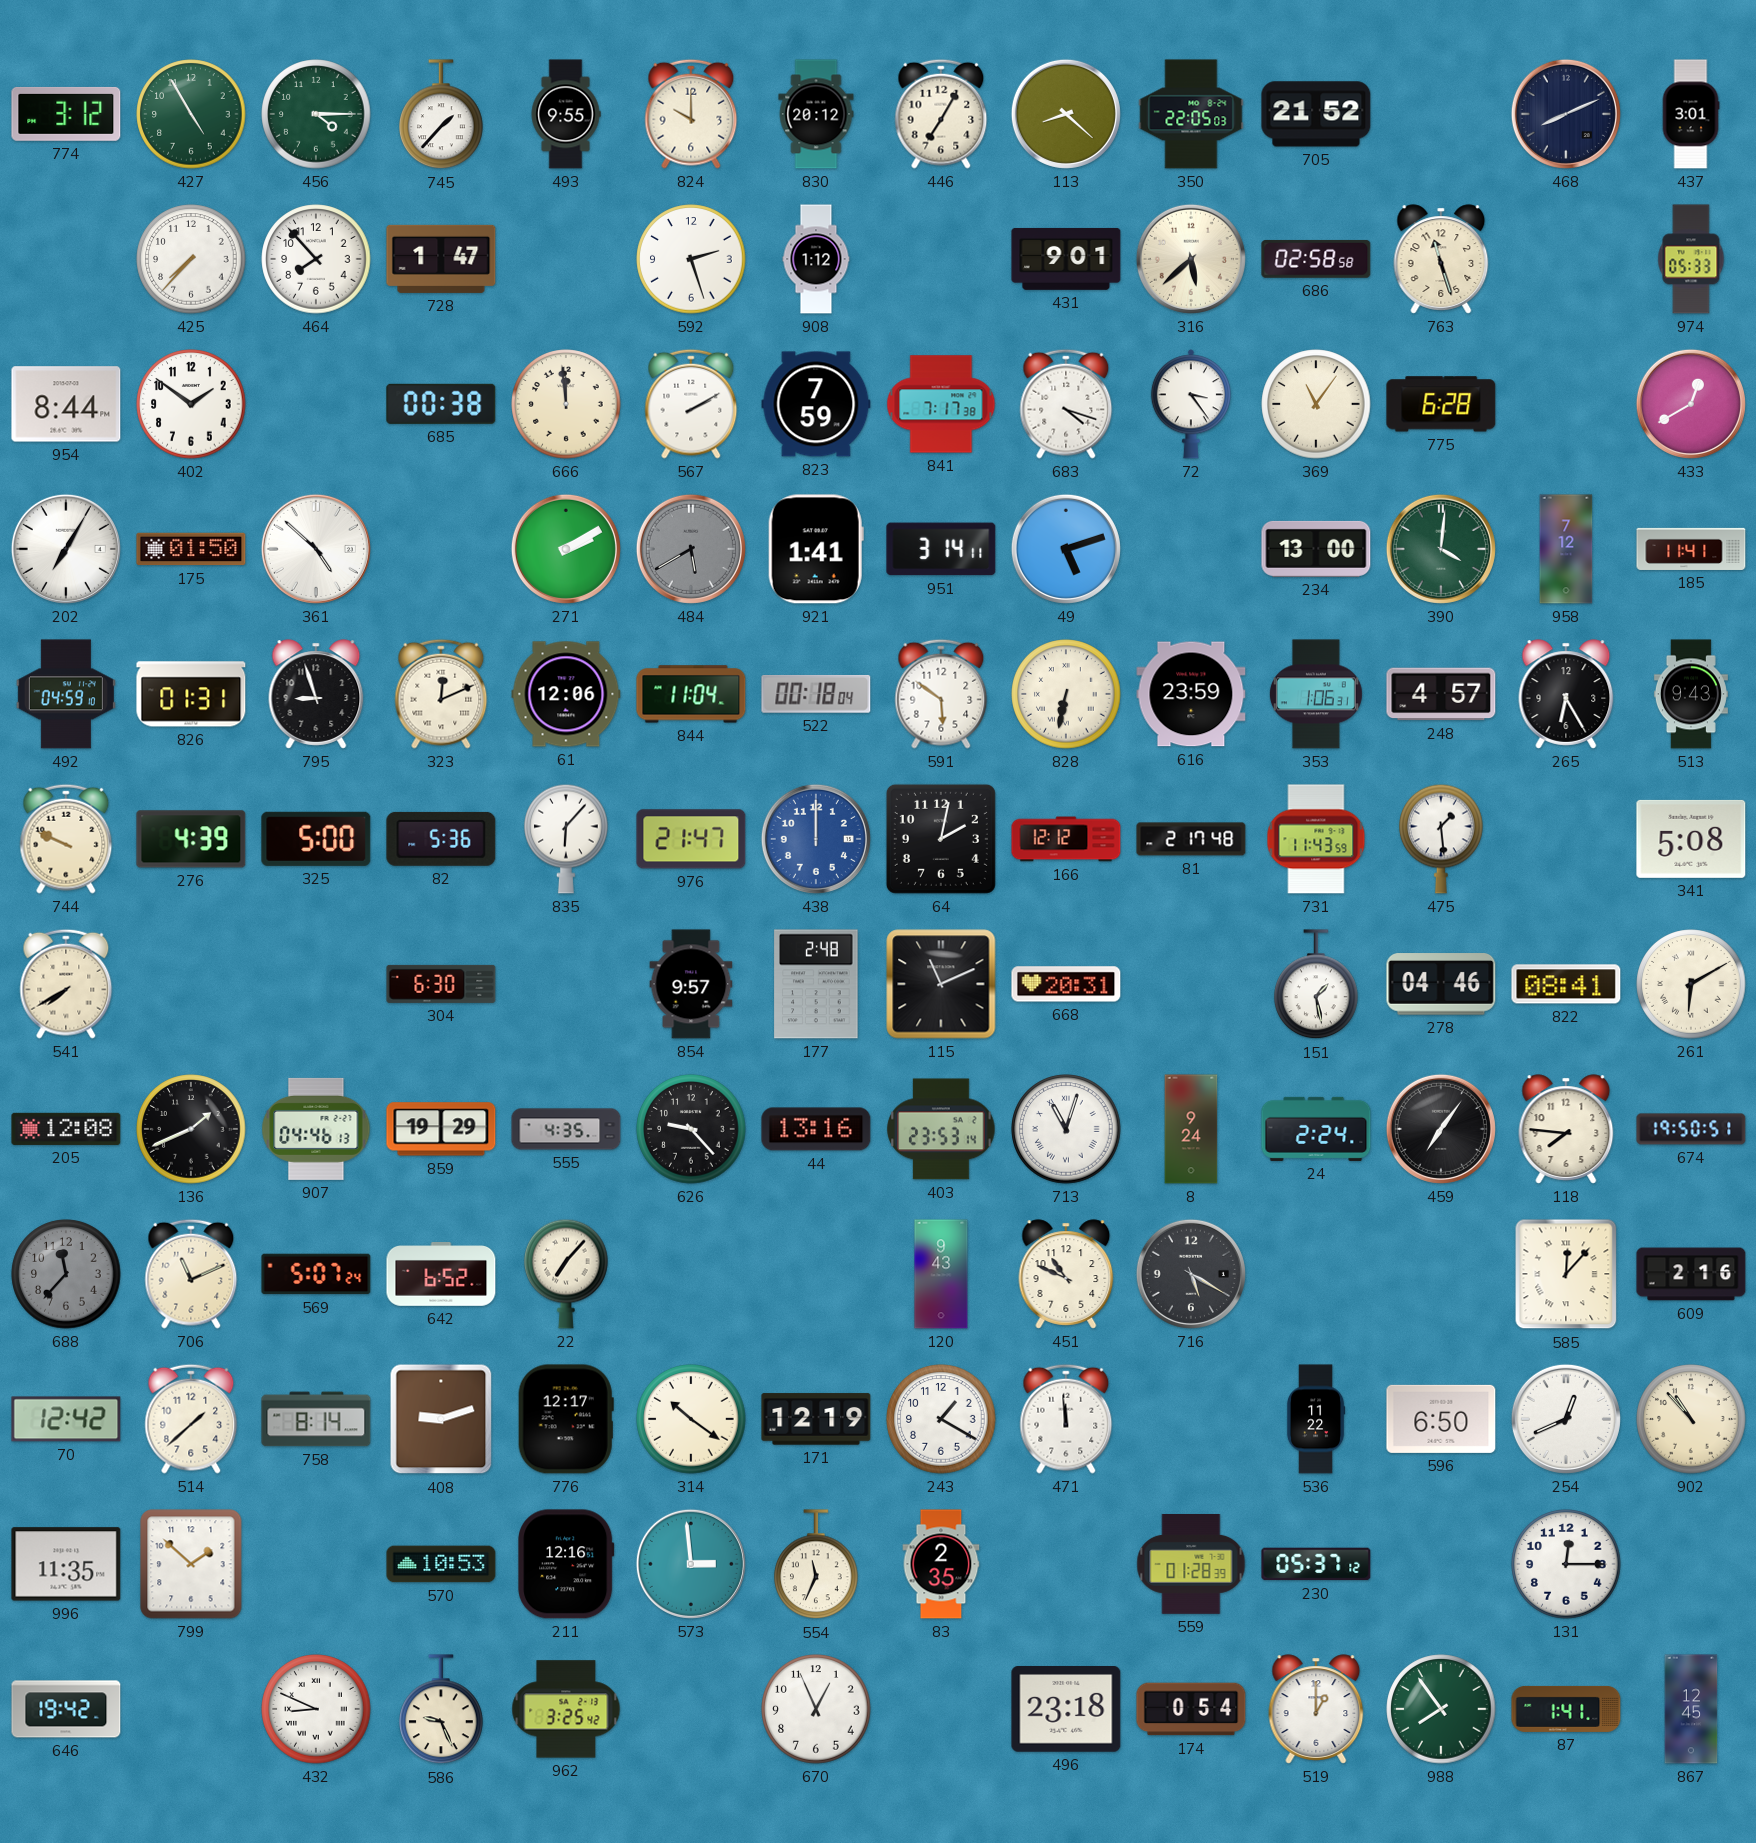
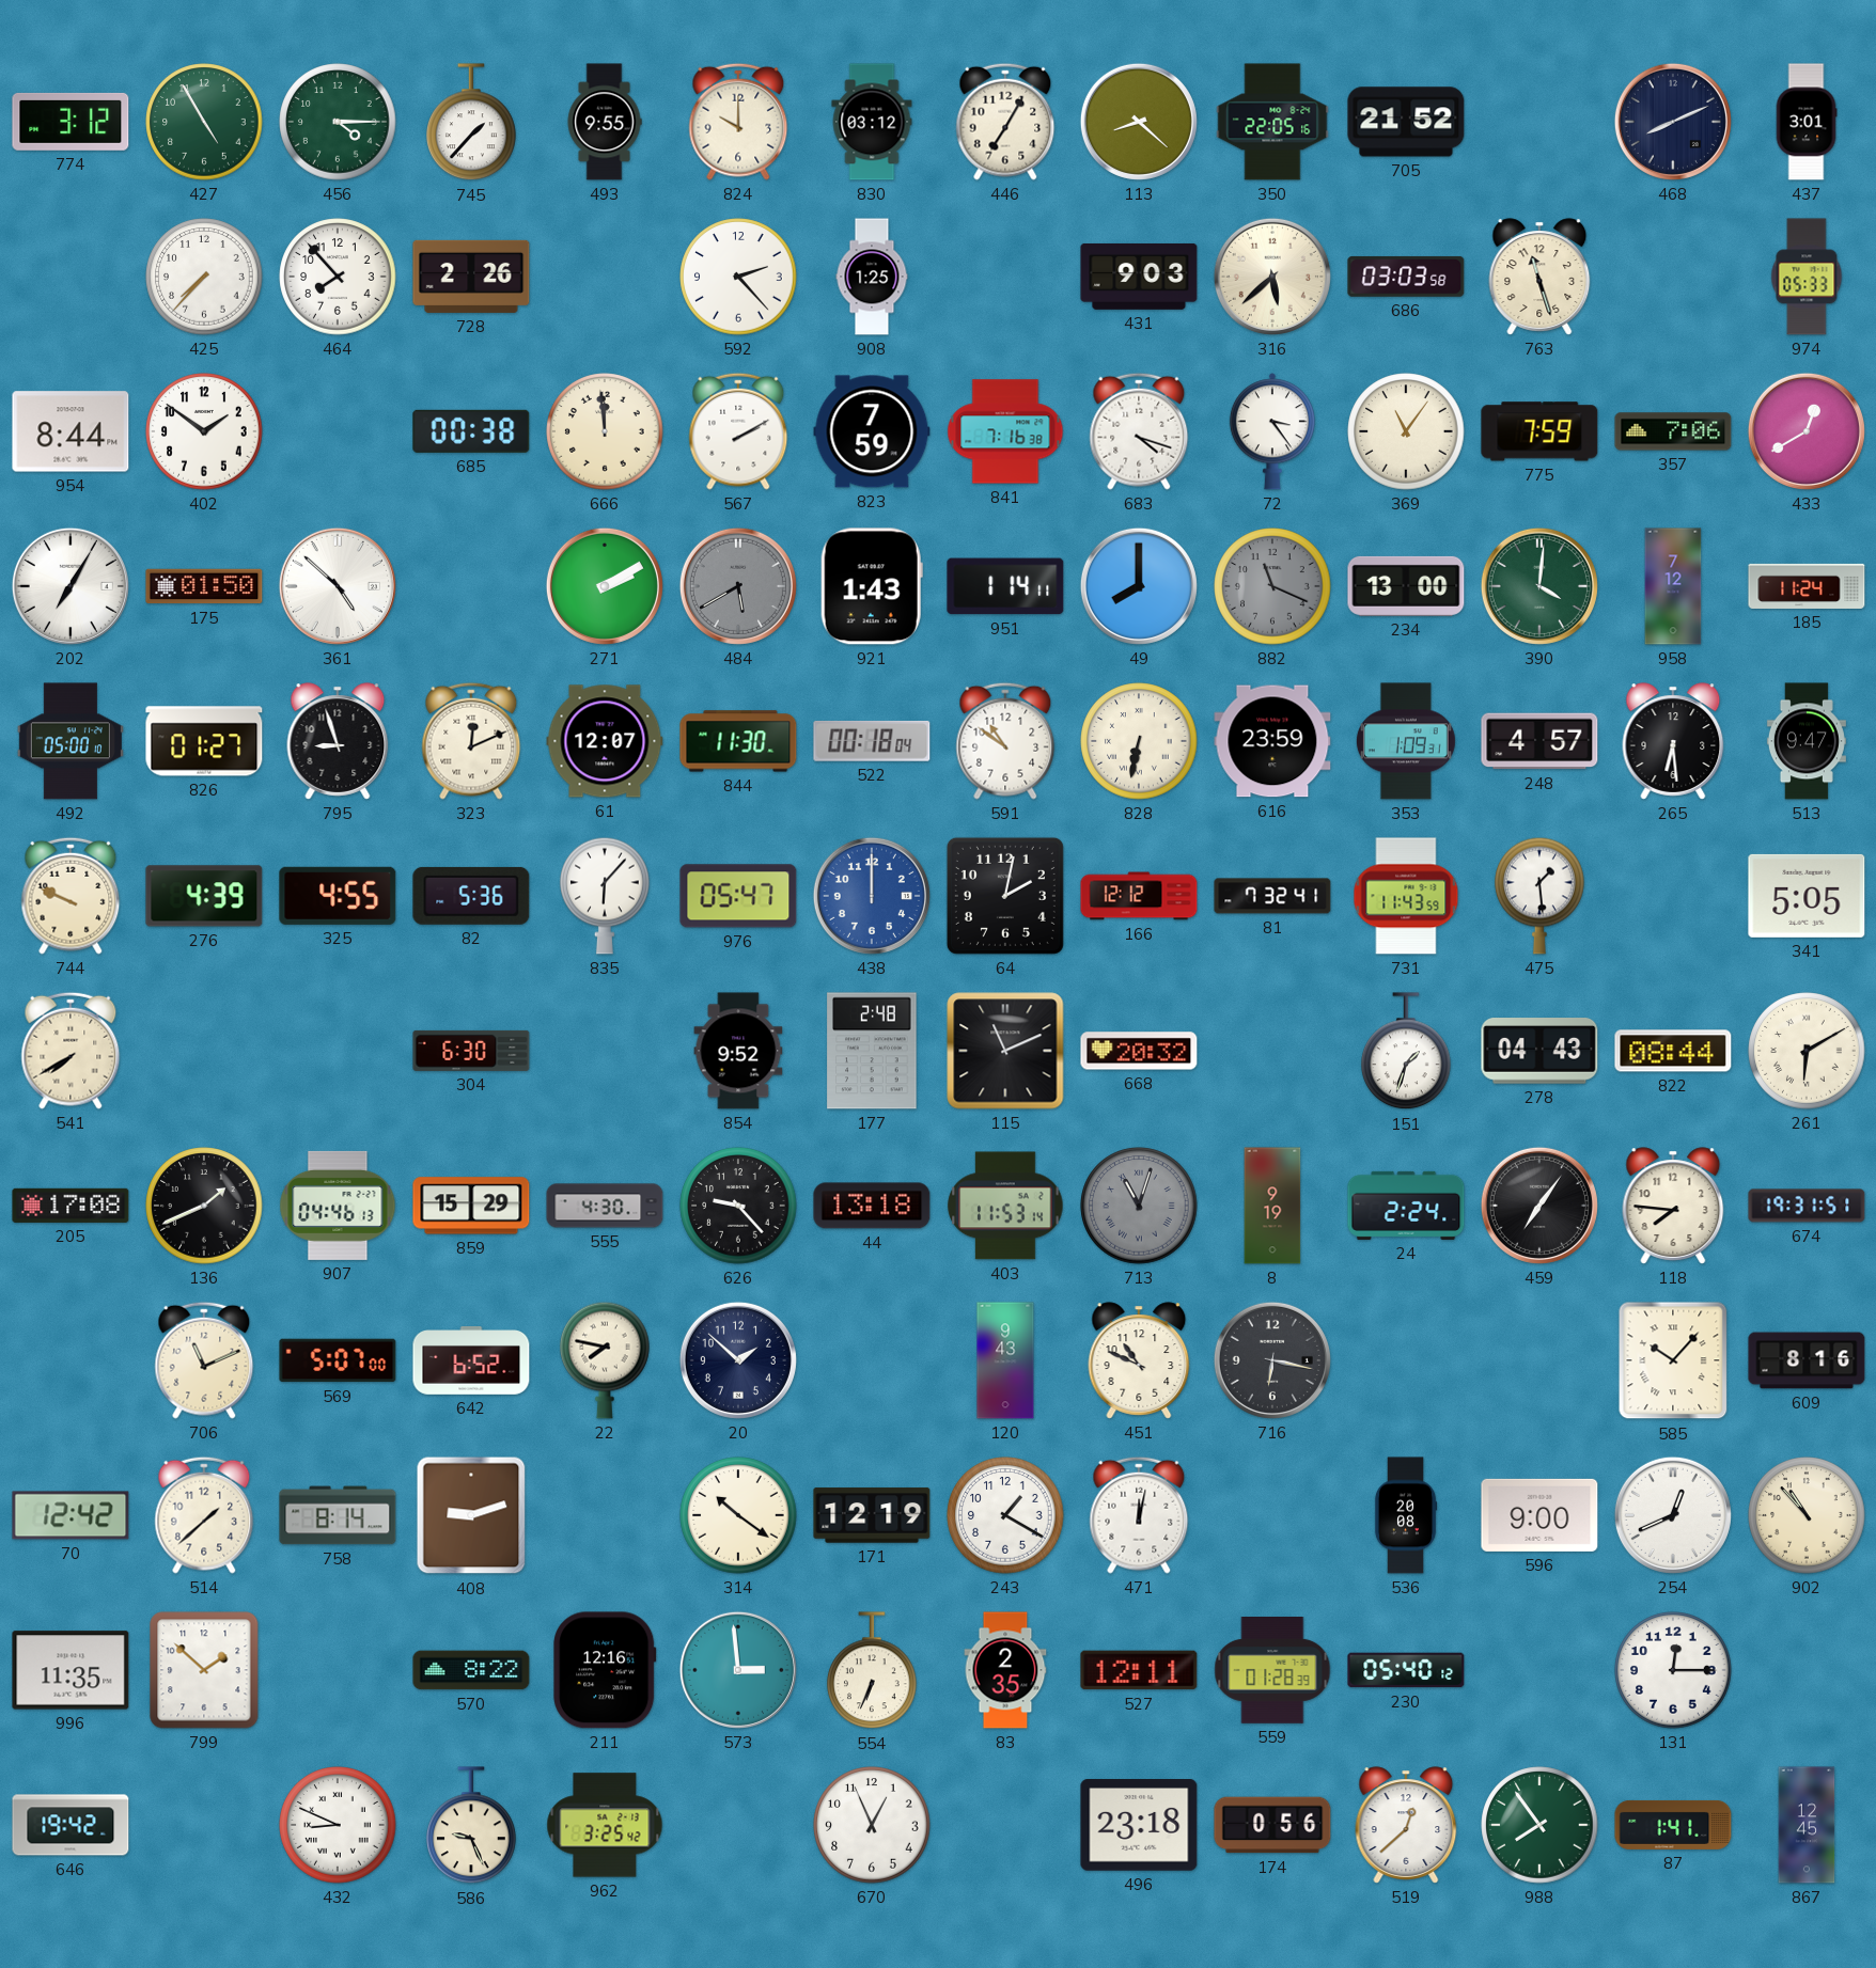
830: 20:12 -> 03:12 (872, 122)
350: 22:05:03 -> 22:05:16 (1272, 122)
728: 1:47 -> 2:26 (471, 277)
592: 2:27 -> 2:23 (738, 277)
908: 1:12 -> 1:25 (872, 277)
431: 9:01 -> 9:03 (1139, 277)
686: 02:58 -> 03:03 (1406, 277)
841: 7:17 -> 7:16 (1005, 431)
775: 6:28 -> 7:59 (1539, 431)
357: none -> 7:06 (1673, 431)
921: 1:41 -> 1:43 (872, 586)
951: 3:14 -> 1:14 (1005, 586)
49: 5:12 -> 8:00 (1139, 586)
882: none -> 11:19 (1272, 586)
185: 11:41 -> 11:24 (1807, 586)
492: 04:59 -> 05:00 (71, 741)
826: 01:31 -> 01:27 (204, 741)
61: 12:06 -> 12:07 (605, 741)
844: 11:04 -> 11:30 (738, 741)
591: 5:51 -> 10:51 (1005, 741)
353: 1:06 -> 1:09 (1406, 741)
265: 6:25 -> 6:29 (1673, 741)
513: 9:43 -> 9:47 (1807, 741)
325: 5:00 -> 4:55 (338, 896)
976: 21:47 -> 05:47 (738, 896)
81: 2:17 -> 7:32 (1272, 896)
341: 5:08 -> 5:05 (1807, 896)
854: 9:57 -> 9:52 (738, 1051)
668: 20:31 -> 20:32 (1139, 1051)
151: 1:28 -> 1:33 (1406, 1052)
278: 04:46 -> 04:43 (1539, 1051)
822: 08:41 -> 08:44 (1673, 1051)
205: 12:08 -> 17:08 (71, 1206)
859: 19:29 -> 15:29 (471, 1206)
555: 4:35 -> 4:30 (605, 1206)
44: 13:16 -> 13:18 (872, 1206)
403: 23:53 -> 11:53 (1005, 1206)
713 dial: white -> grey (1139, 1206)
8: 9:24 -> 9:19 (1272, 1206)
674: 19:50 -> 19:31 (1807, 1206)
688: 11:37 -> none (66, 1274)
569: 5:07:24 -> 5:07:00 (338, 1360)
22: 7:07 -> 7:47 (605, 1360)
20: none -> 1:52 (738, 1360)
716: 5:20 -> 6:17 (1272, 1360)
585: 12:07 -> 10:07 (1673, 1360)
609: 2:16 -> 8:16 (1807, 1360)
776: 12:17 -> none (566, 1419)
471: 11:59 -> 12:02 (1139, 1515)
536: 11:22 -> 20:08 (1406, 1515)
596: 6:50 -> 9:00 (1539, 1515)
570: 10:53 -> 8:22 (471, 1670)
554: 11:34 -> 6:34 (872, 1671)
527: none -> 12:11 (1139, 1670)
230: 05:37 -> 05:40 (1406, 1670)
174: 0:54 -> 0:56 (1272, 1825)
519: 1:00 -> 12:38 (1406, 1825)
